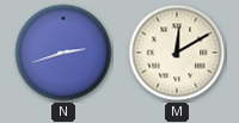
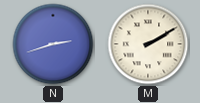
M: 12:10 -> 2:10 (148, 44)
